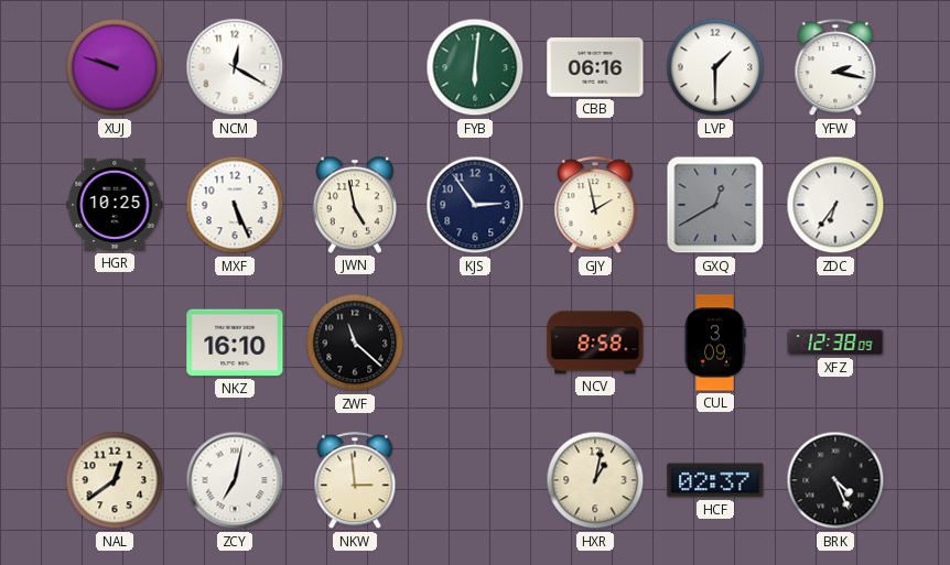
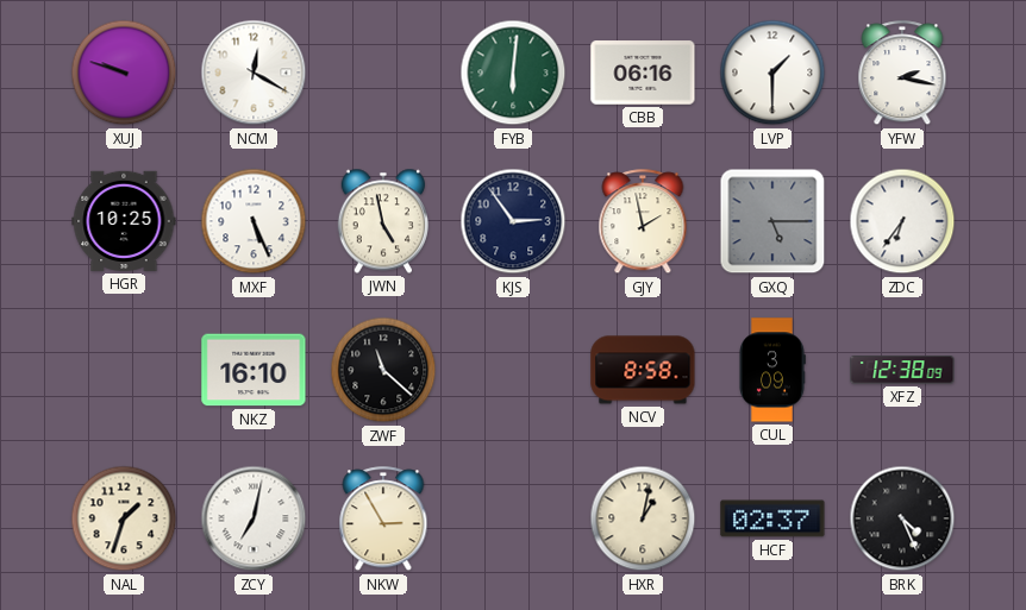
GXQ: 12:40 -> 5:15 (772, 221)
NAL: 12:39 -> 1:33 (124, 518)
NKW: 2:59 -> 2:55 (383, 520)
